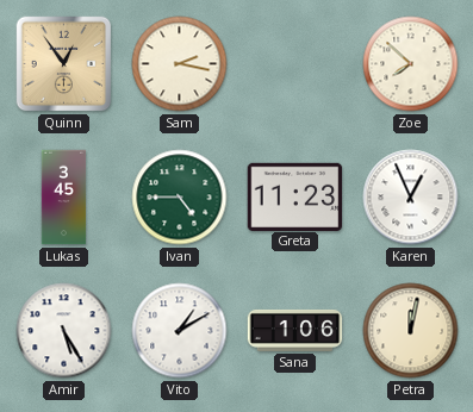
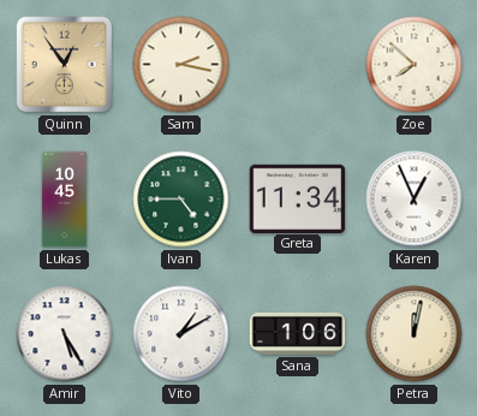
Lukas: 3:45 -> 10:45 (65, 200)
Greta: 11:23 -> 11:34 (298, 198)
